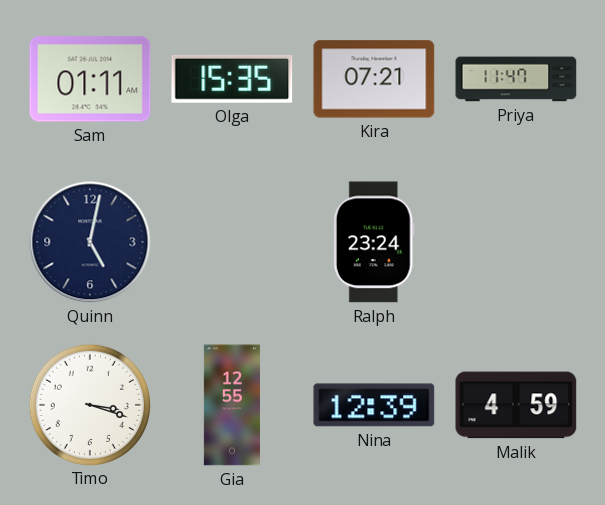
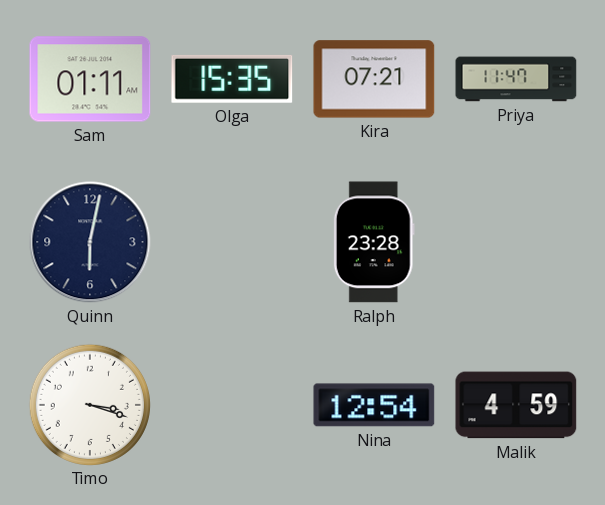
Quinn: 5:02 -> 6:02 (90, 242)
Ralph: 23:24 -> 23:28 (374, 242)
Gia: 12:55 -> none (232, 405)
Nina: 12:39 -> 12:54 (374, 405)
